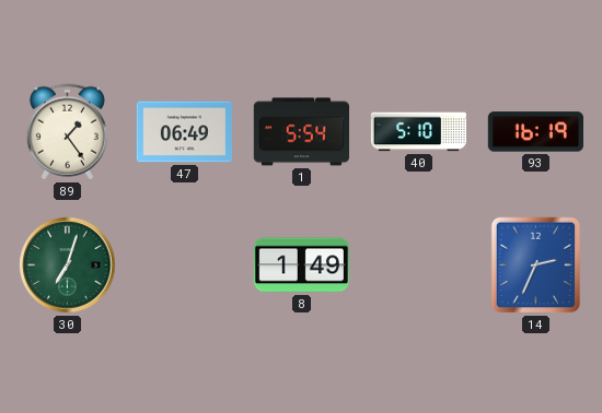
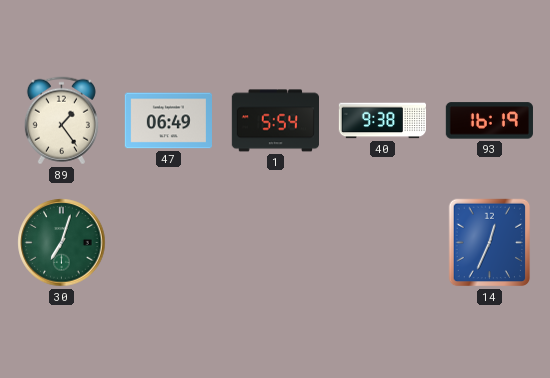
40: 5:10 -> 9:38 (382, 121)
8: 1:49 -> none (301, 265)
14: 2:34 -> 12:34 (490, 243)
